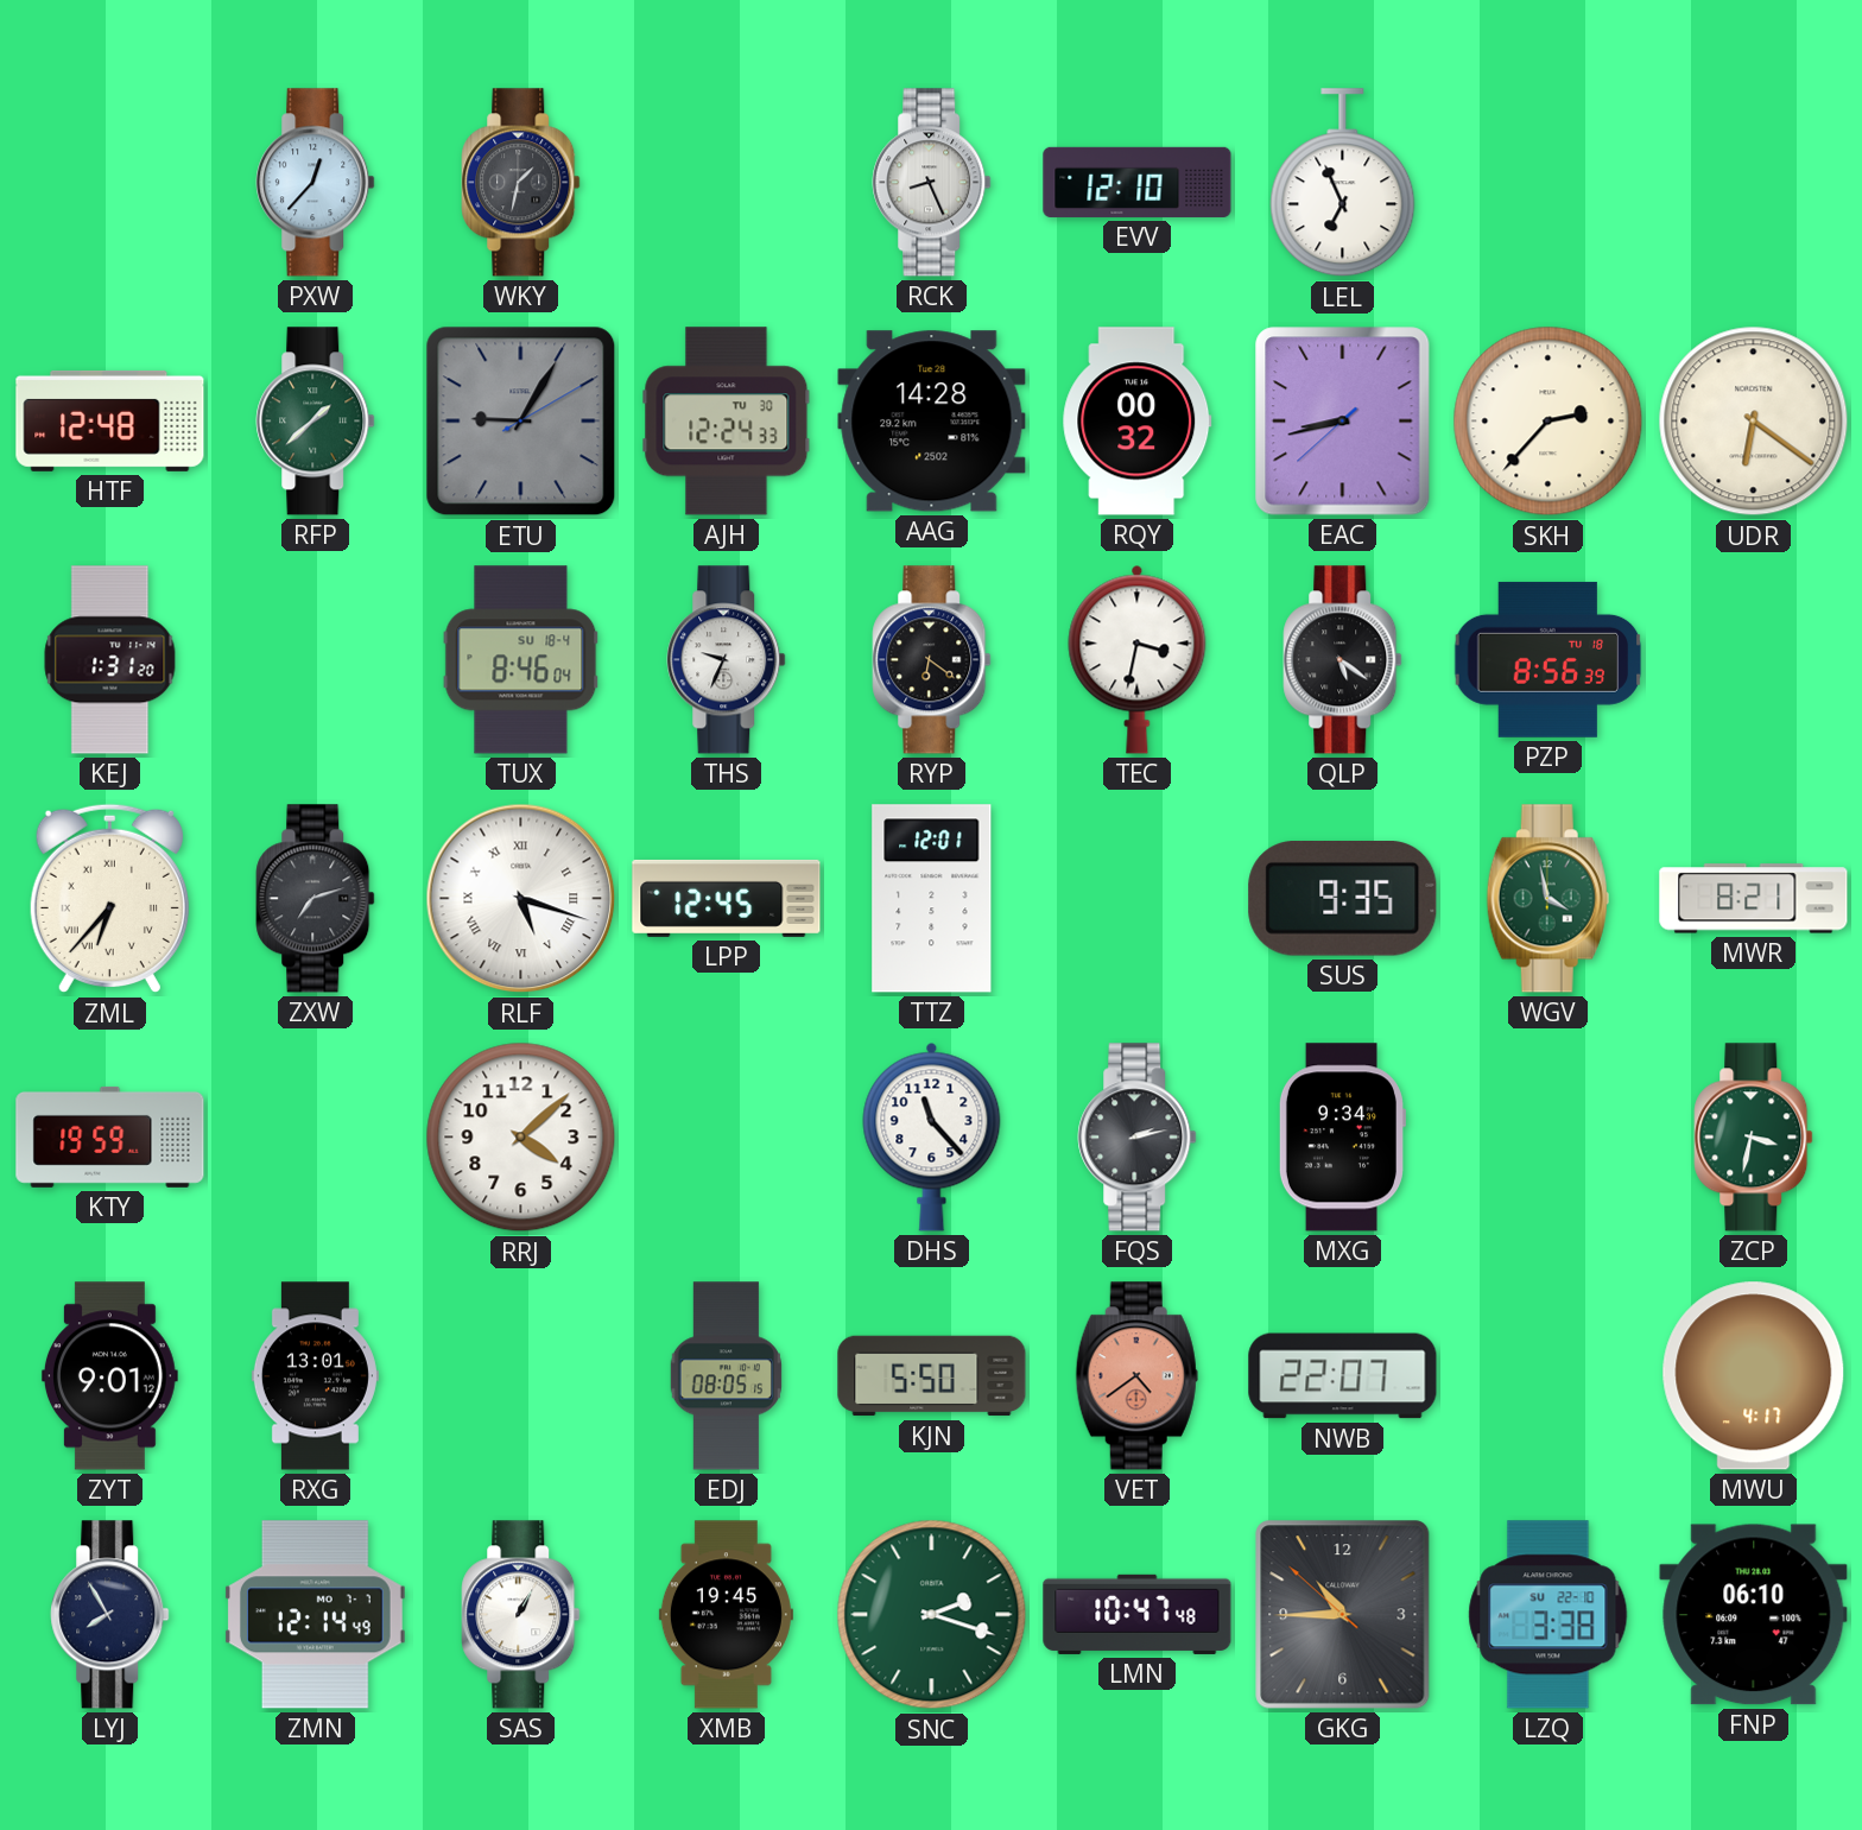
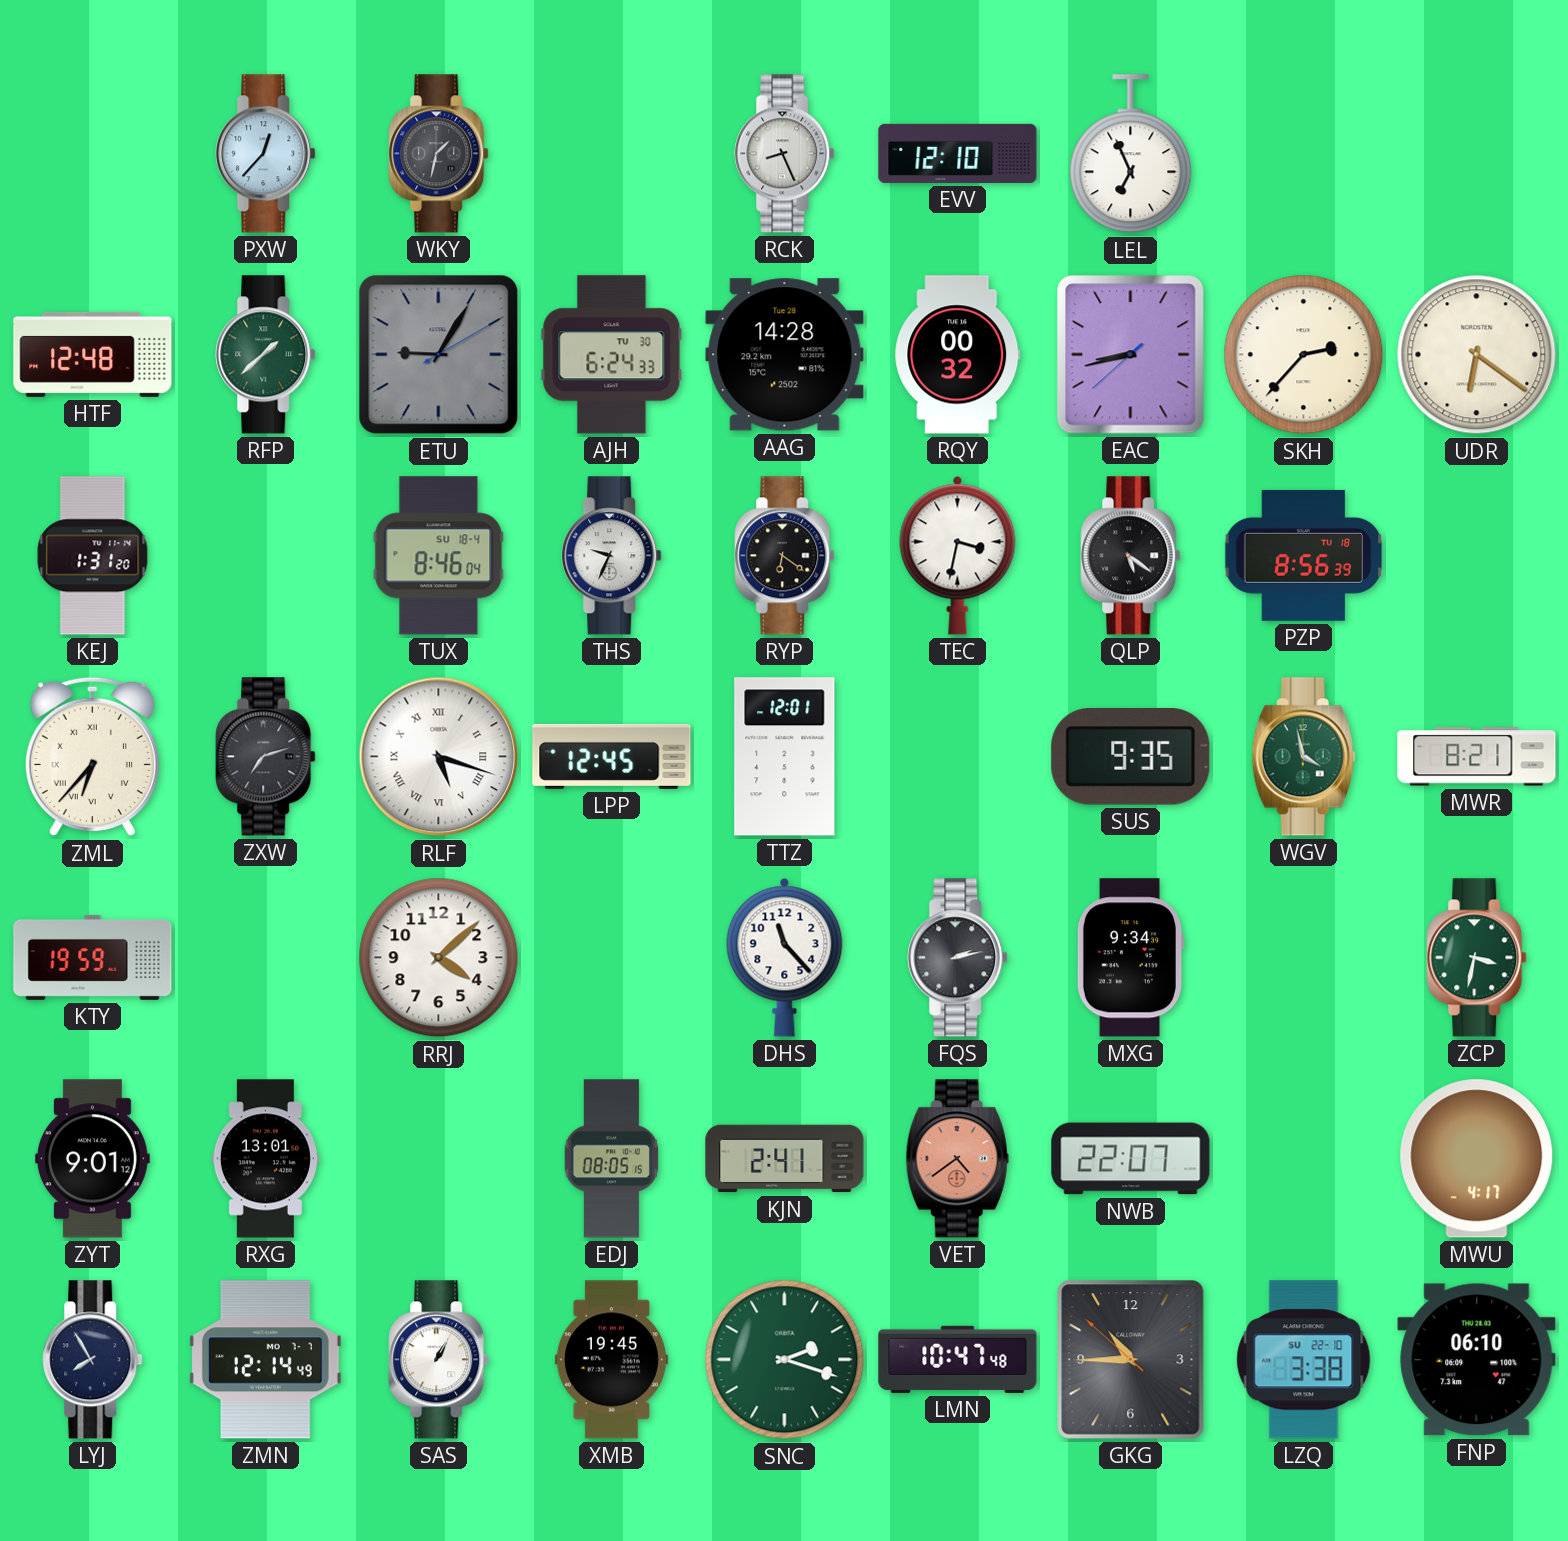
AJH: 12:24 -> 6:24 (612, 355)
KJN: 5:50 -> 2:41 (785, 1159)
